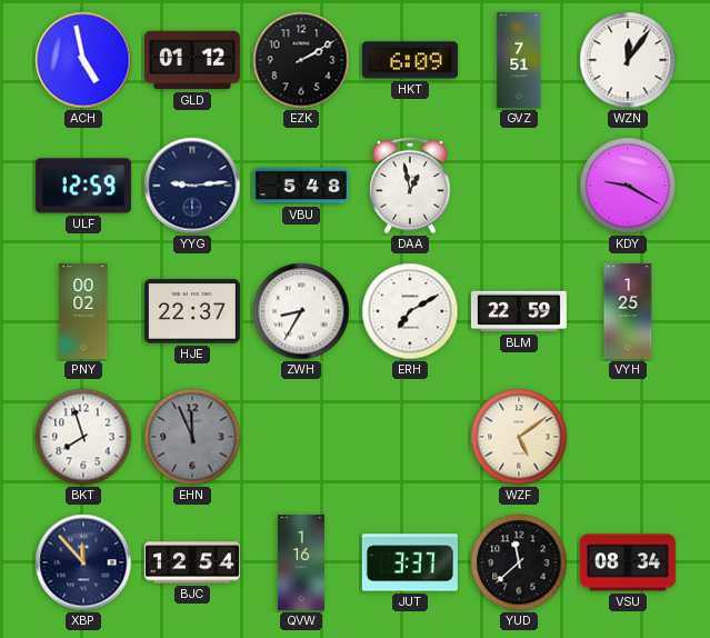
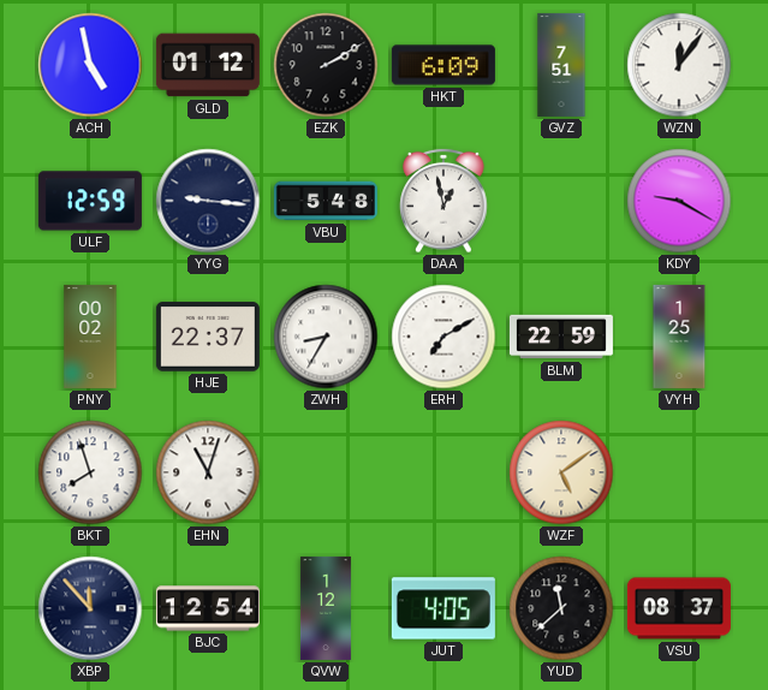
YYG: 9:14 -> 9:16 (208, 201)
EHN: 11:56 -> 11:03 (208, 472)
EHN dial: grey -> white (208, 472)
QVW: 1:16 -> 1:12 (326, 608)
JUT: 3:37 -> 4:05 (443, 608)
VSU: 08:34 -> 08:37 (679, 608)
